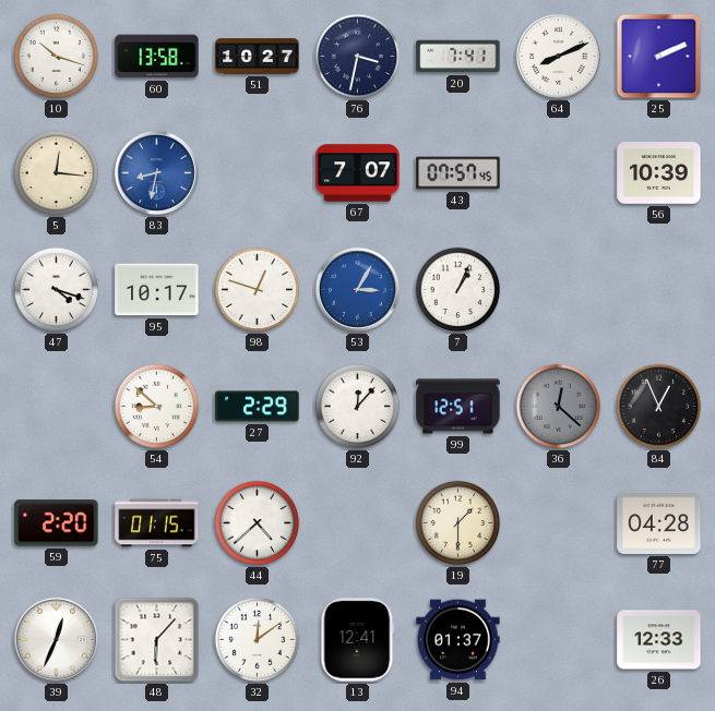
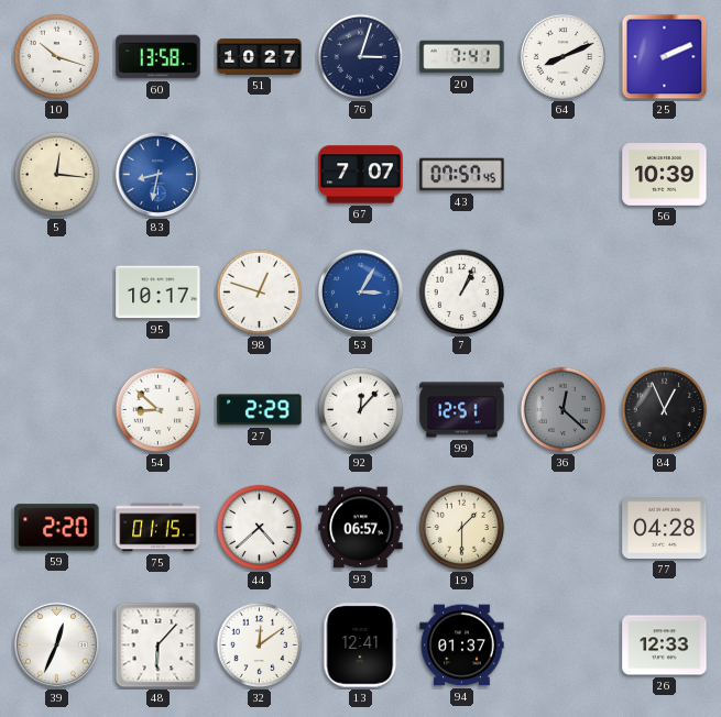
76: 3:32 -> 3:03 (361, 57)
47: 4:18 -> none (57, 290)
93: none -> 06:57 (361, 528)
